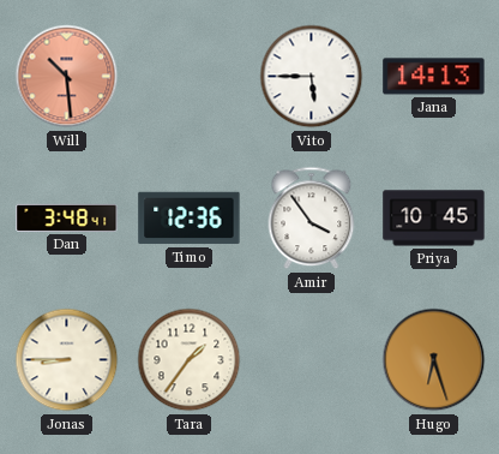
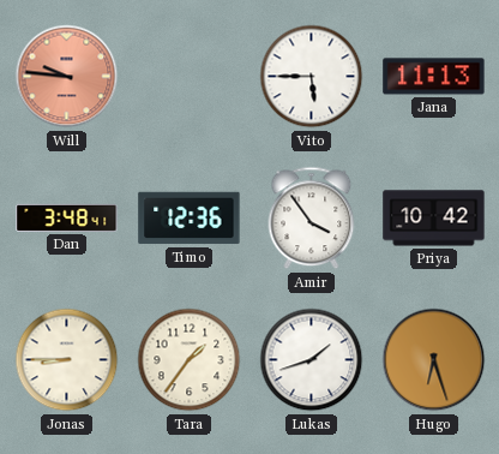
Will: 10:29 -> 9:46 (67, 77)
Jana: 14:13 -> 11:13 (434, 77)
Priya: 10:45 -> 10:42 (434, 219)
Lukas: none -> 1:42 (312, 360)
